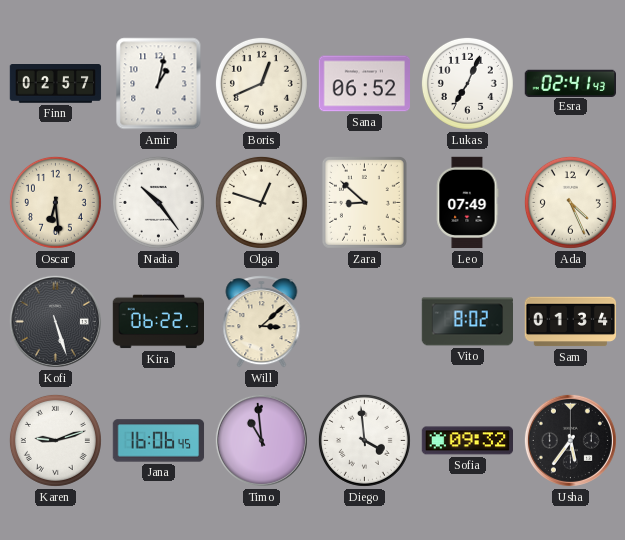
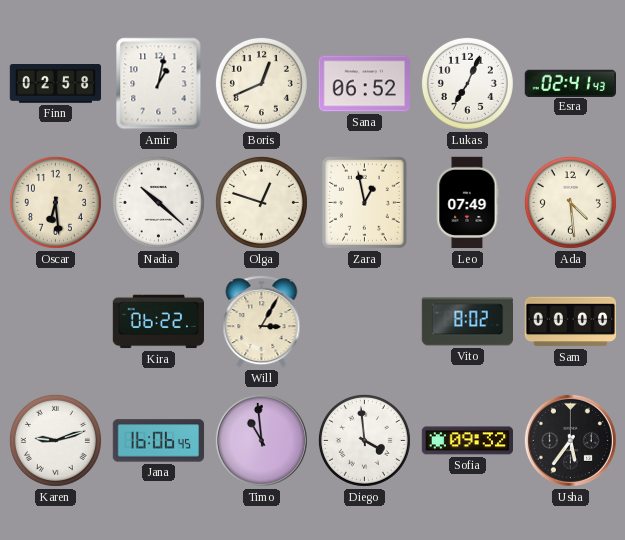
Finn: 02:57 -> 02:58 (56, 84)
Nadia: 10:24 -> 10:22 (158, 202)
Zara: 8:52 -> 12:58 (364, 202)
Ada: 4:26 -> 4:29 (570, 202)
Kofi: 5:27 -> none (55, 321)
Will: 3:08 -> 3:05 (262, 322)
Sam: 01:34 -> 00:00 (571, 322)
